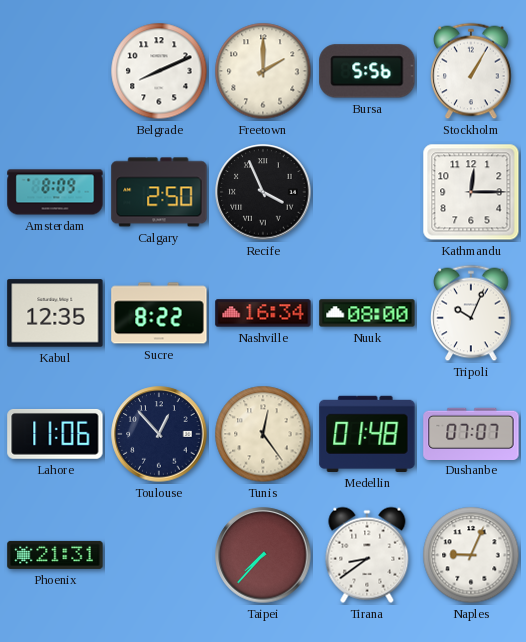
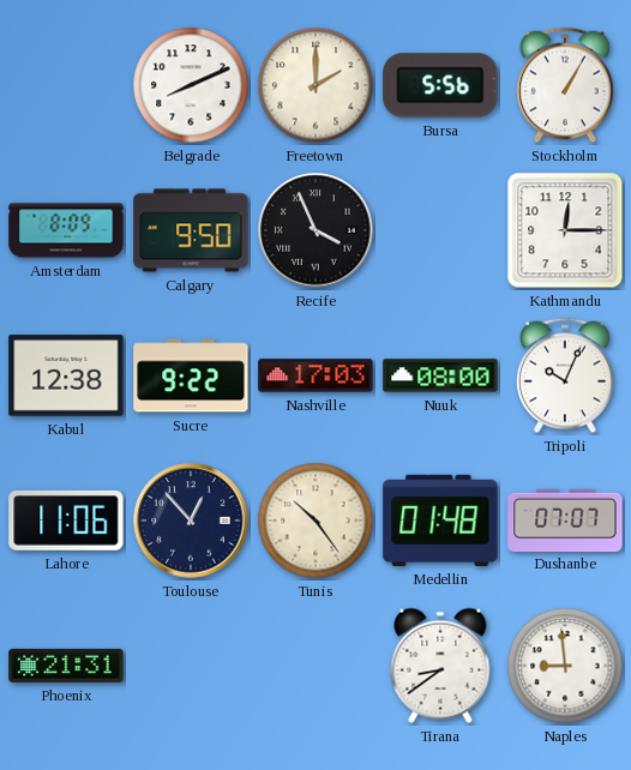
Calgary: 2:50 -> 9:50 (191, 230)
Kabul: 12:35 -> 12:38 (66, 375)
Sucre: 8:22 -> 9:22 (191, 375)
Nashville: 16:34 -> 17:03 (315, 375)
Tunis: 12:24 -> 10:24 (315, 521)
Taipei: 7:37 -> none (263, 555)
Naples: 9:04 -> 8:59 (565, 666)
